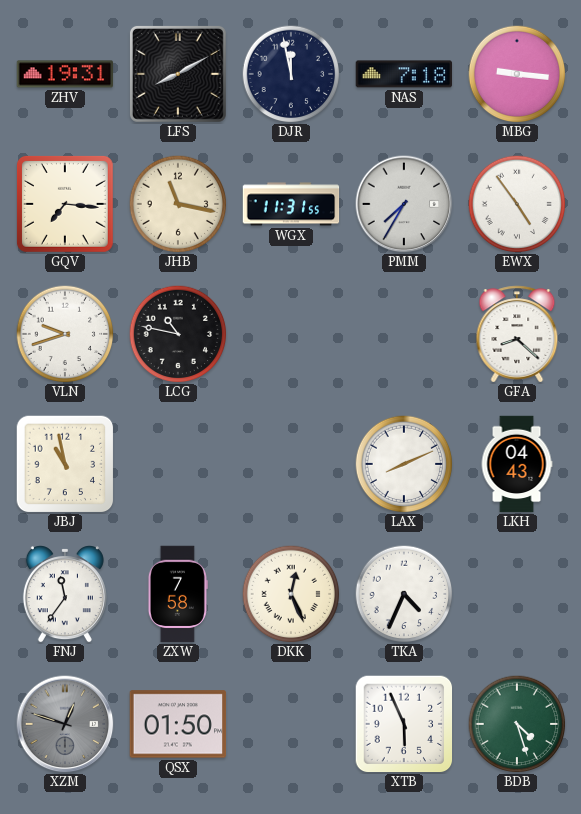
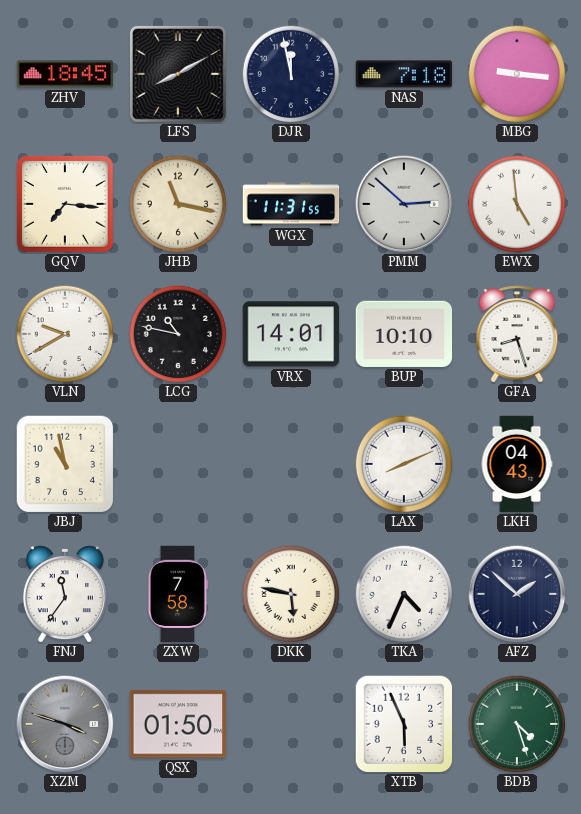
ZHV: 19:31 -> 18:45 (65, 74)
PMM: 7:35 -> 2:52 (404, 204)
EWX: 4:54 -> 4:59 (517, 204)
VLN: 9:42 -> 9:40 (65, 334)
VRX: none -> 14:01 (291, 334)
BUP: none -> 10:10 (404, 334)
GFA: 8:22 -> 8:27 (517, 334)
DKK: 12:26 -> 5:47 (291, 594)
AFZ: none -> 1:52 (517, 594)
XZM: 12:48 -> 3:48 (65, 724)
